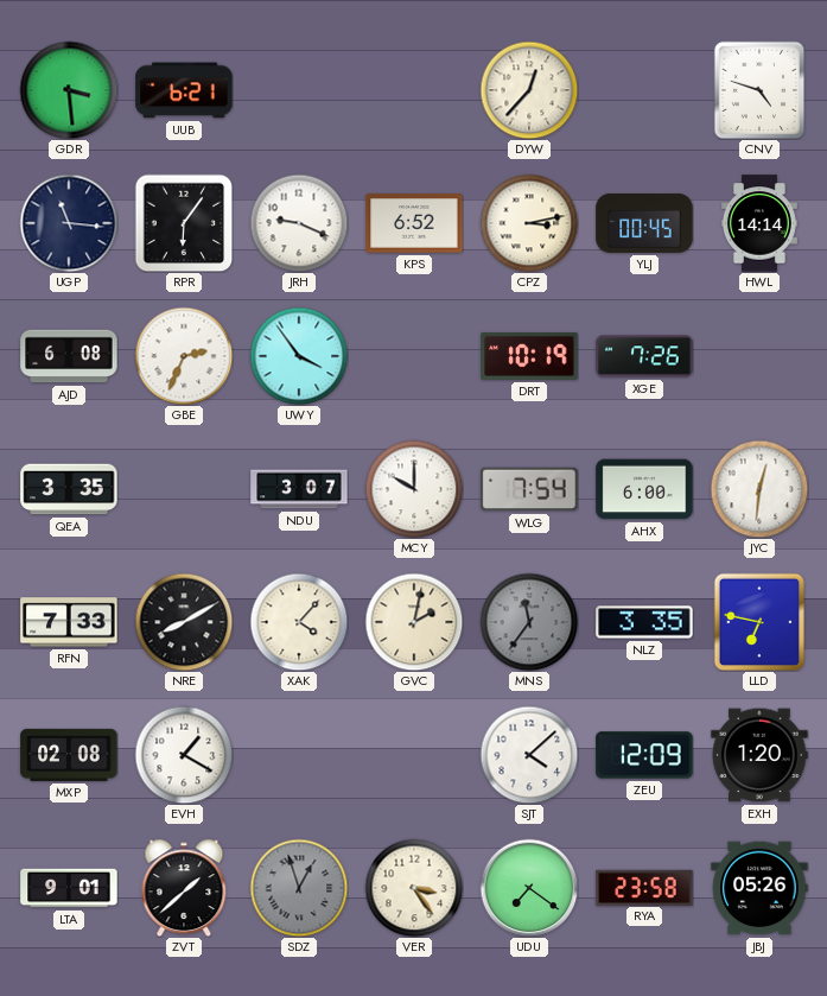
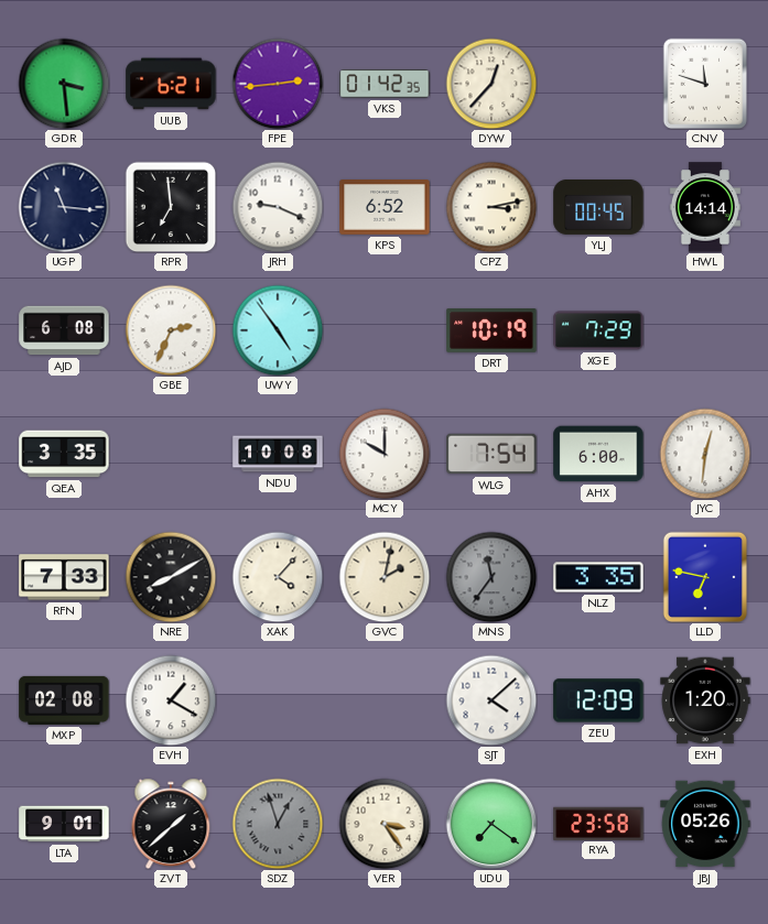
FPE: none -> 2:44 (278, 84)
VKS: none -> 01:42 (385, 84)
CNV: 4:48 -> 11:48 (705, 84)
RPR: 6:06 -> 6:59 (171, 207)
UWY: 3:54 -> 4:54 (278, 330)
XGE: 7:26 -> 7:29 (598, 330)
NDU: 3:07 -> 10:08 (278, 454)
